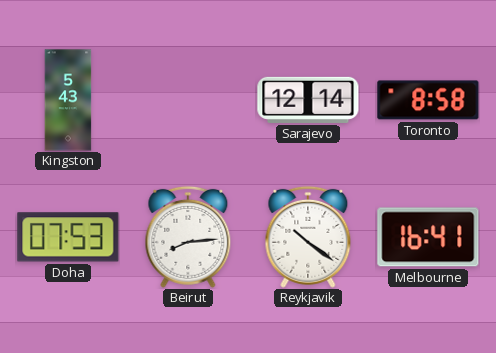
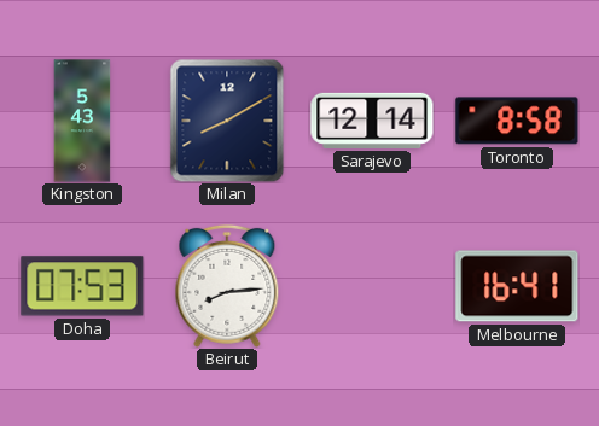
Milan: none -> 8:10 (227, 121)
Reykjavik: 10:21 -> none (308, 237)
